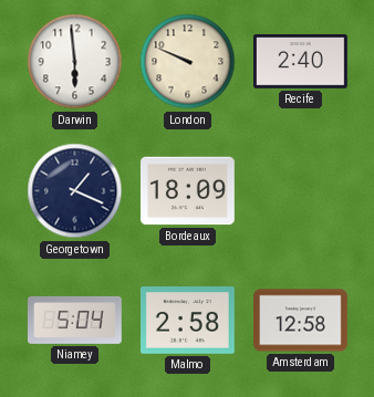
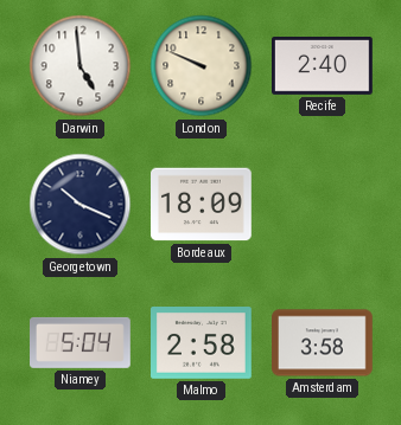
Darwin: 5:59 -> 4:59 (81, 66)
Georgetown: 1:19 -> 10:19 (81, 205)
Amsterdam: 12:58 -> 3:58 (323, 343)
